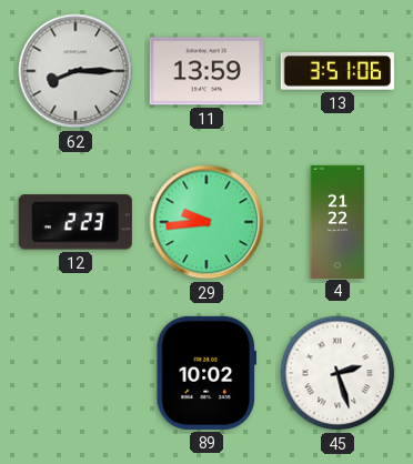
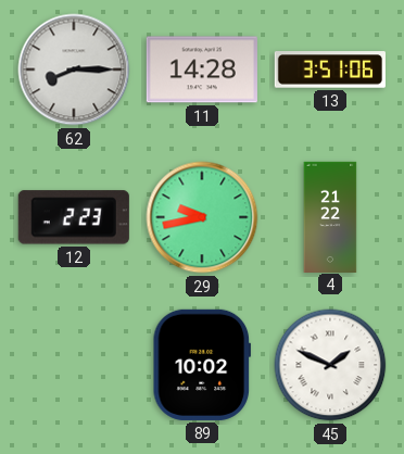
11: 13:59 -> 14:28 (202, 70)
29: 9:44 -> 9:43 (202, 217)
45: 2:27 -> 1:49 (330, 365)
